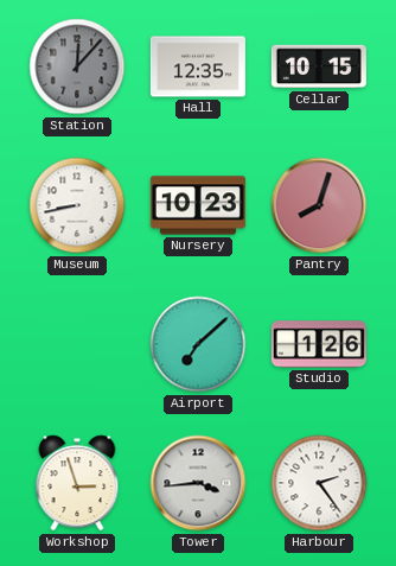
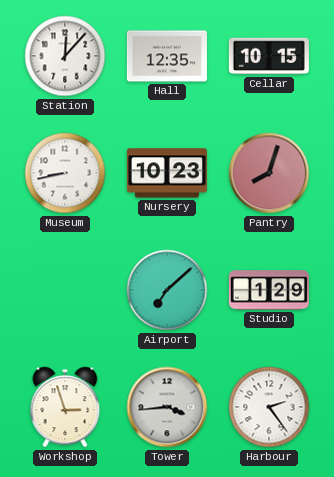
Station dial: grey -> white (65, 56)
Studio: 1:26 -> 1:29 (269, 290)
